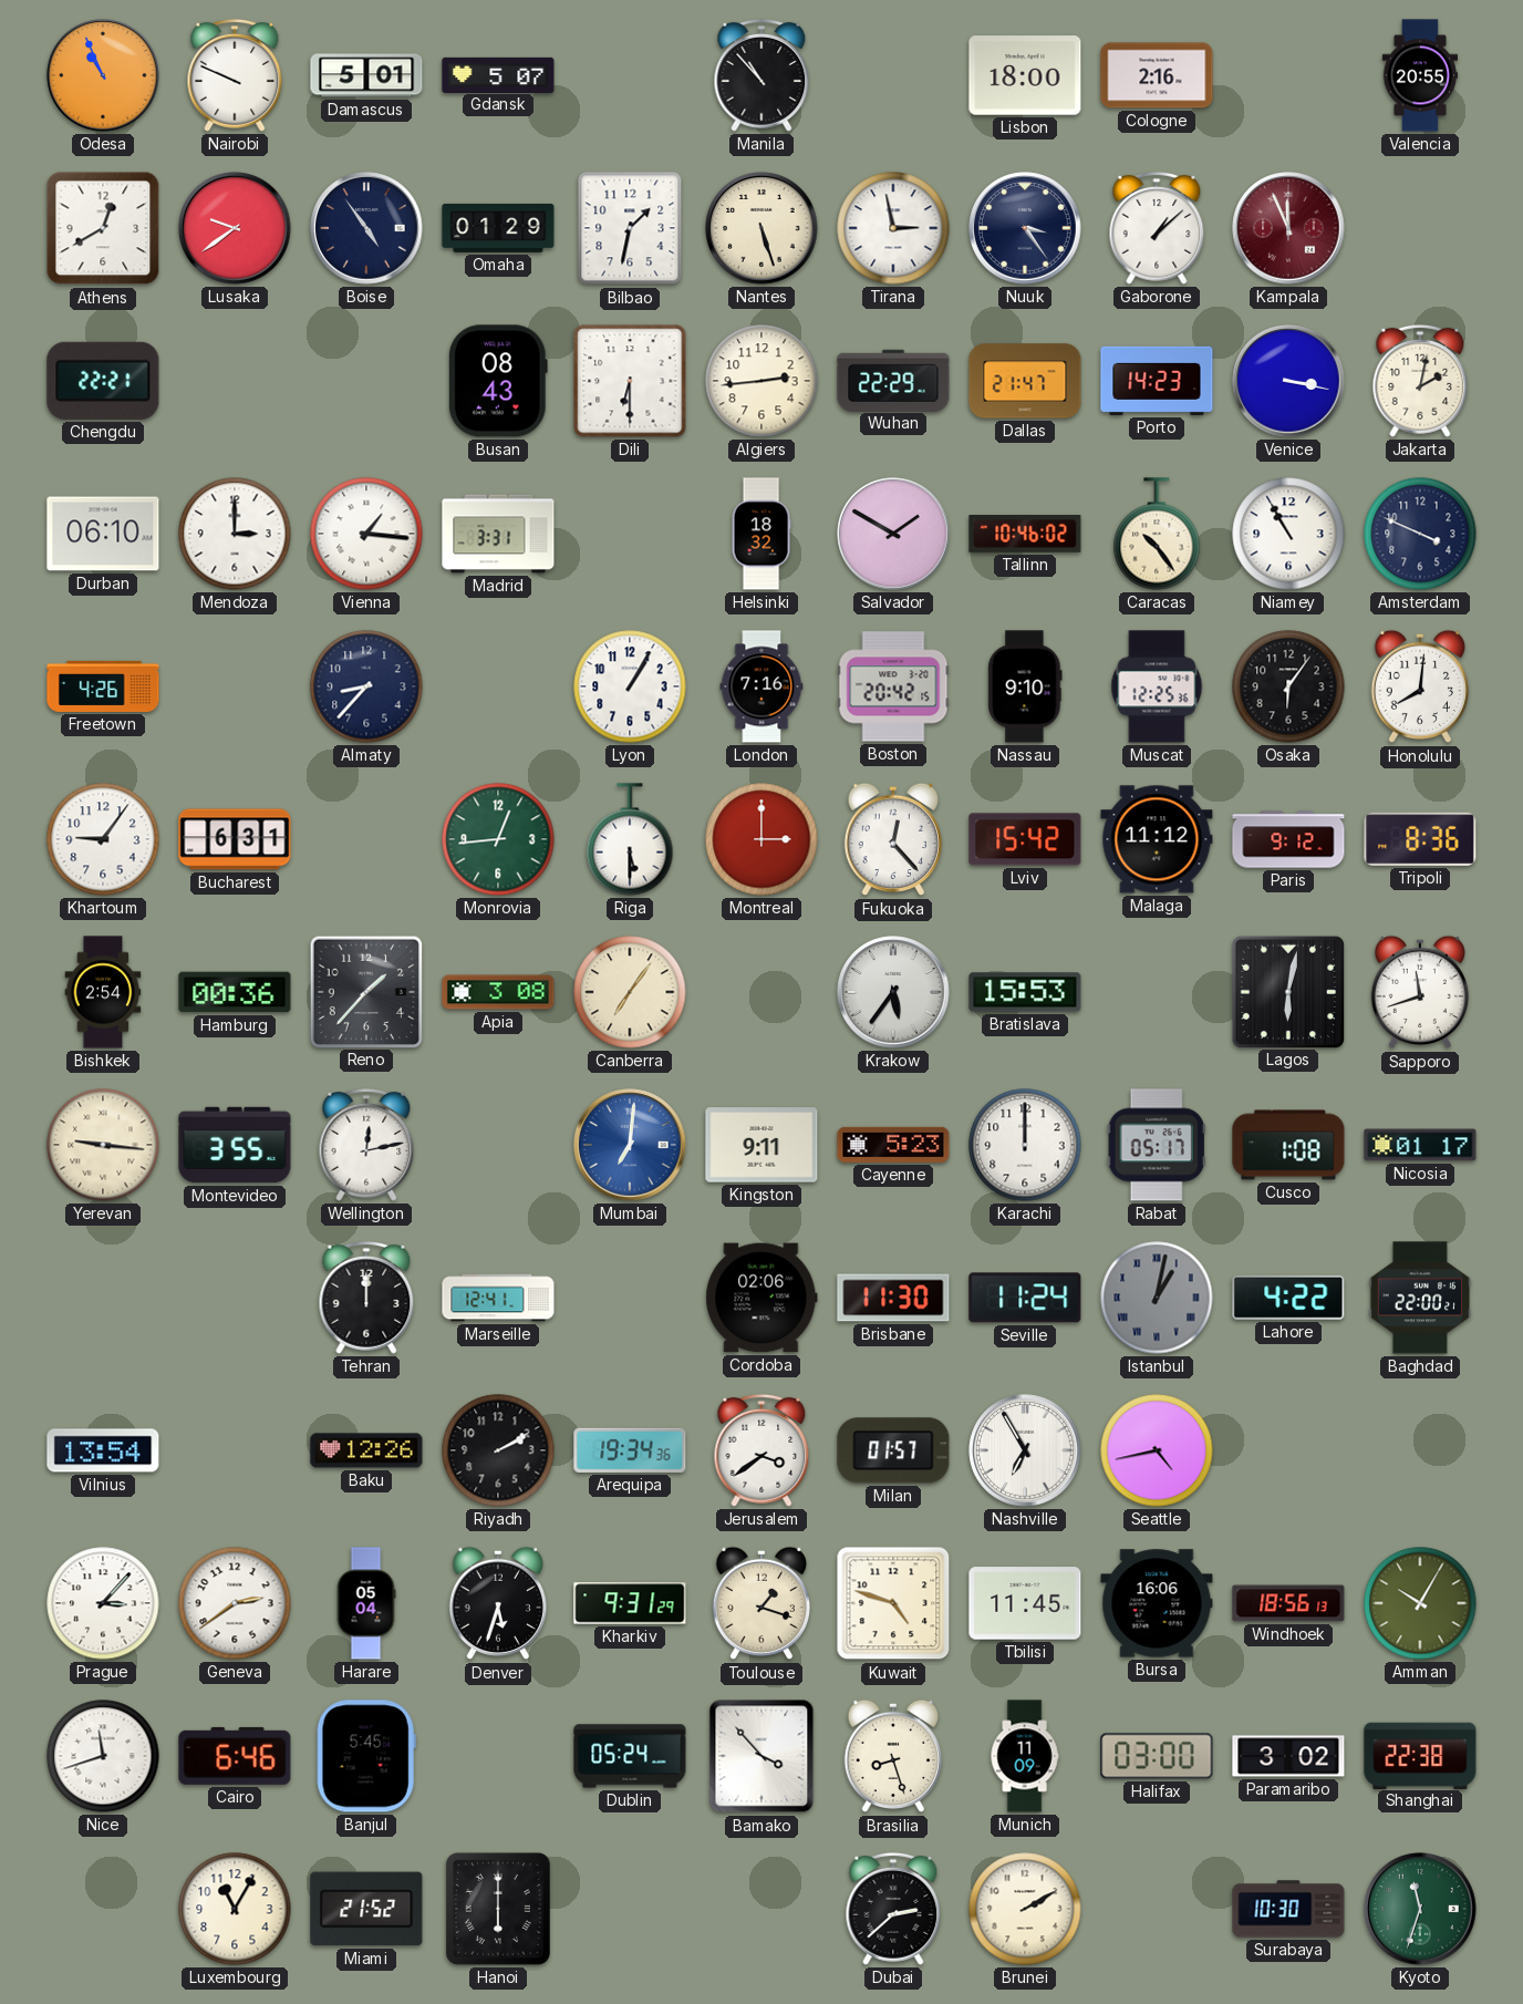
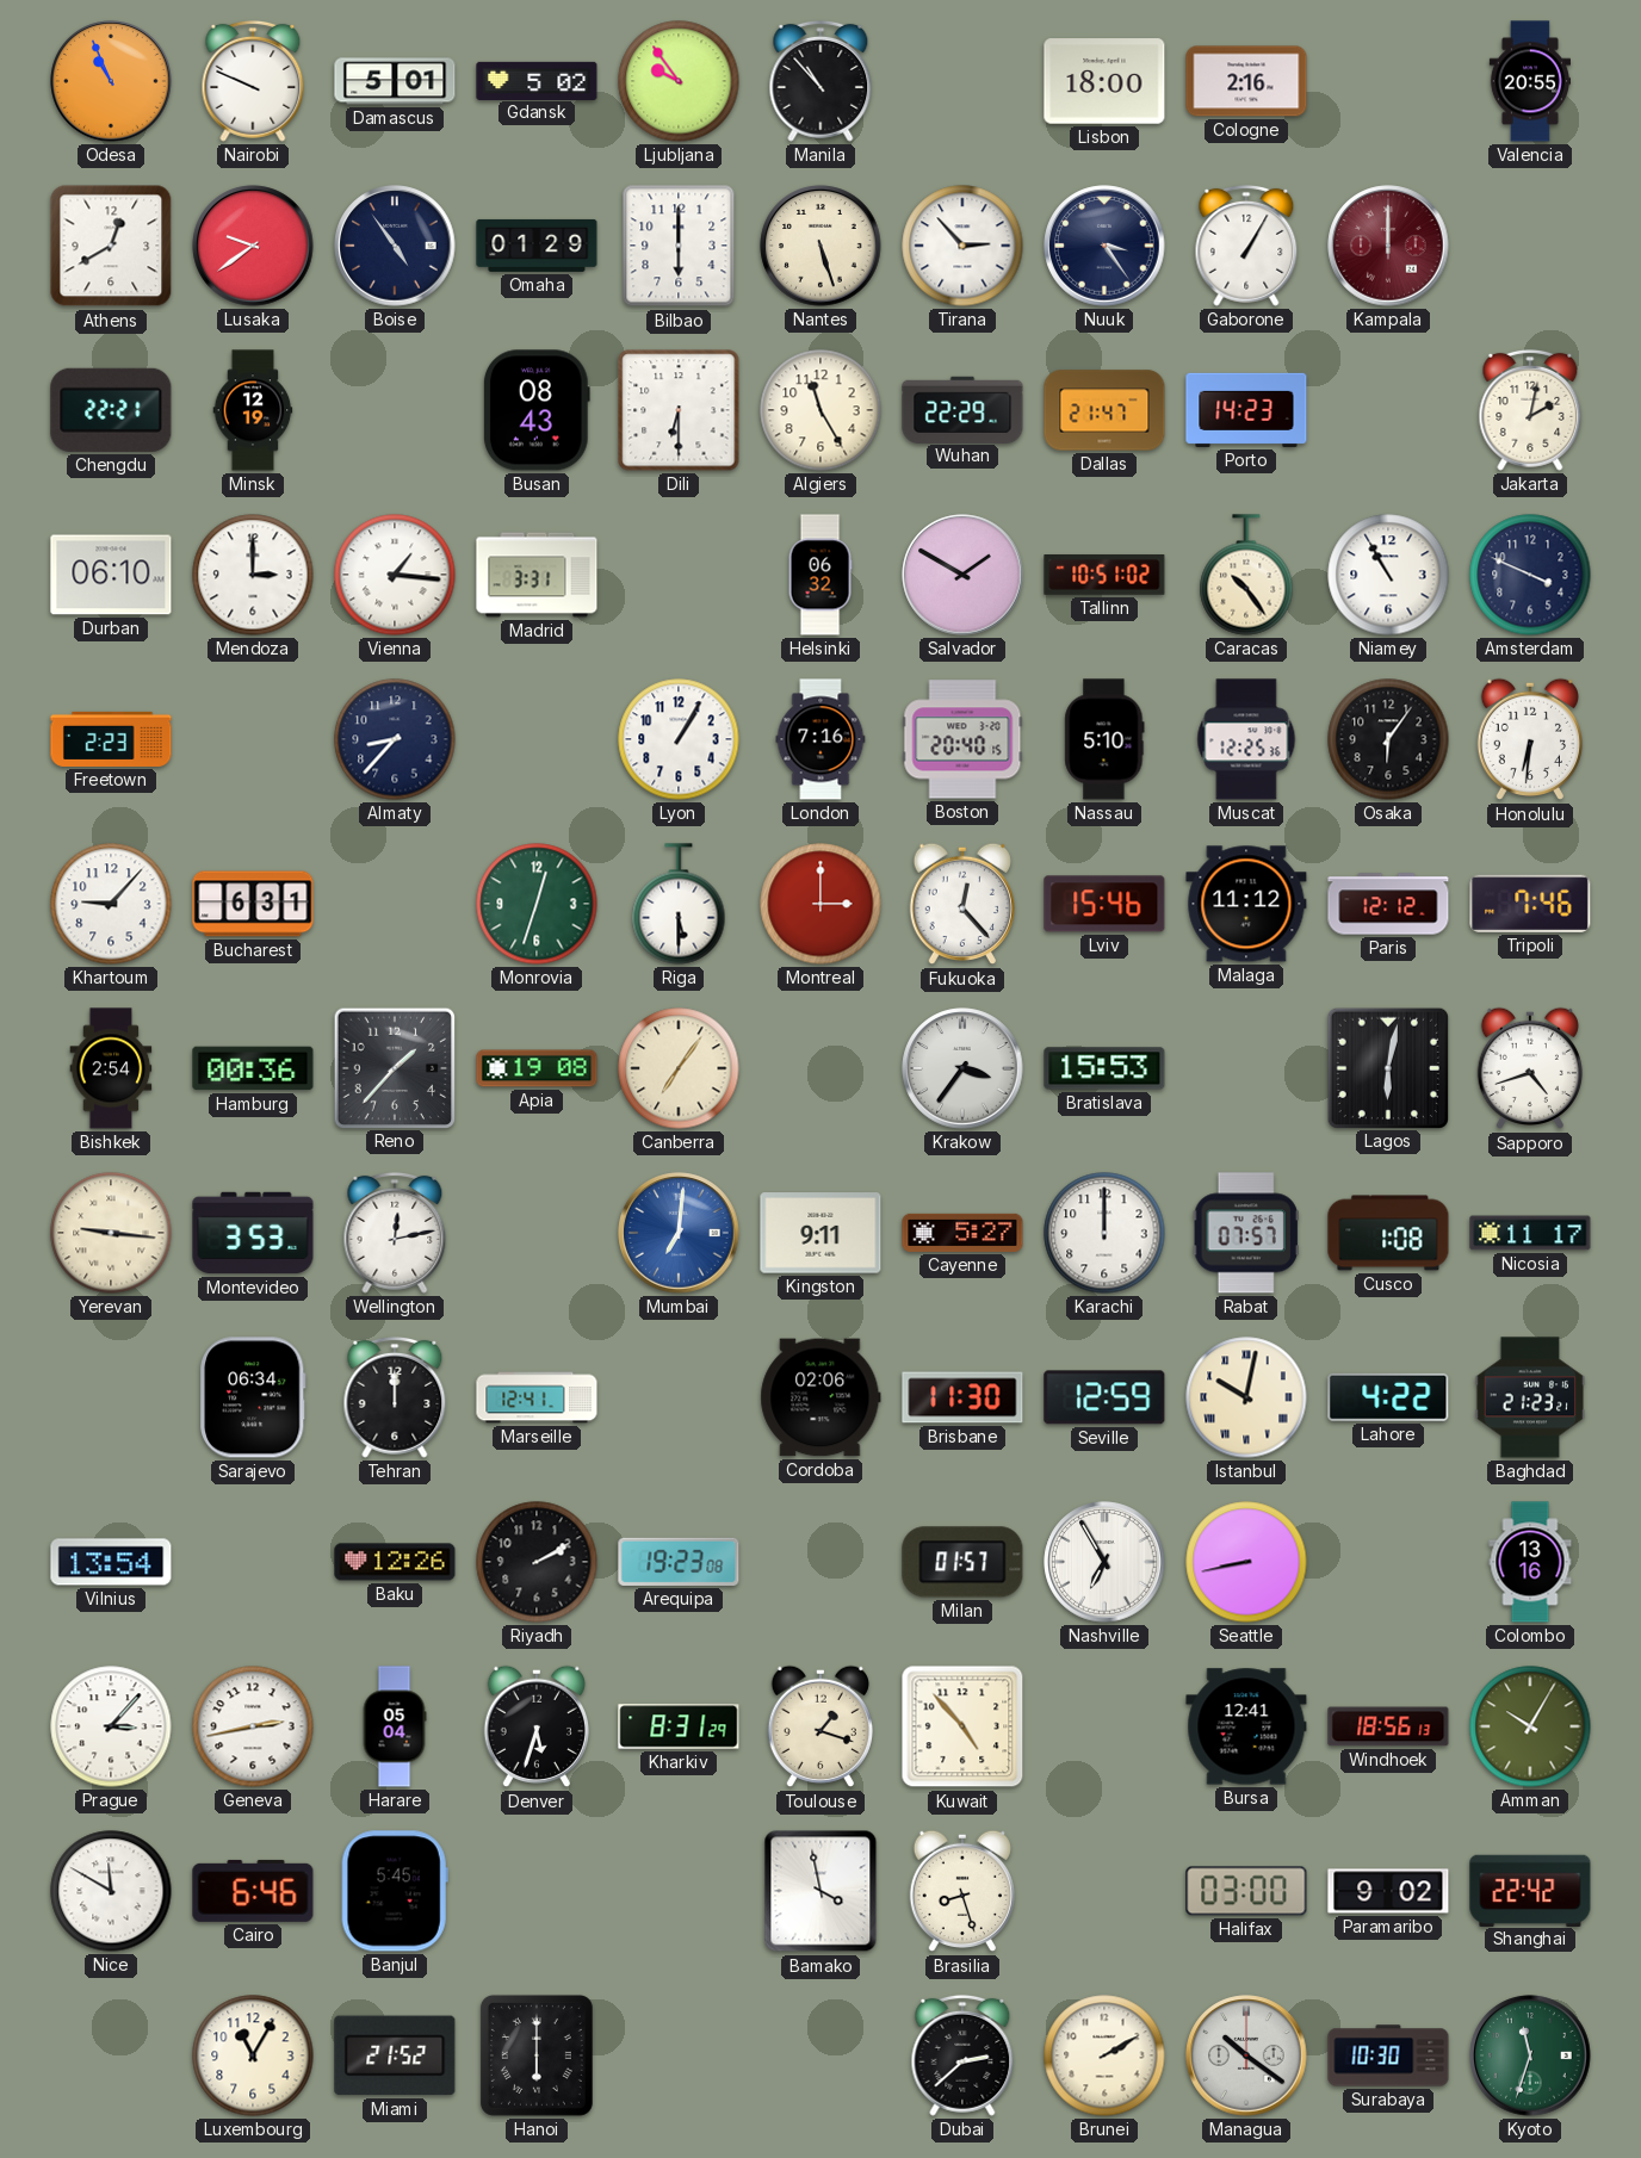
Gdansk: 5:07 -> 5:02 (537, 80)
Ljubljana: none -> 9:54 (679, 81)
Bilbao: 1:32 -> 6:00 (679, 246)
Tirana: 2:58 -> 2:53 (962, 246)
Gaborone: 1:08 -> 1:05 (1246, 246)
Kampala: 11:56 -> 12:00 (1388, 246)
Minsk: none -> 12:19 (253, 410)
Algiers: 2:44 -> 11:25 (820, 410)
Venice: 3:17 -> none (1288, 381)
Helsinki: 18:32 -> 06:32 (820, 575)
Tallinn: 10:46 -> 10:51 (1104, 576)
Freetown: 4:26 -> 2:23 (111, 739)
Boston: 20:42 -> 20:40 (962, 739)
Nassau: 9:10 -> 5:10 (1104, 739)
Honolulu: 8:01 -> 6:31 (1529, 739)
Khartoum: 9:06 -> 9:07 (111, 904)
Monrovia: 12:44 -> 12:33 (537, 904)
Lviv: 15:42 -> 15:46 (1104, 904)
Paris: 9:12 -> 12:12 (1388, 904)
Tripoli: 8:36 -> 7:46 (1530, 904)
Apia: 3:08 -> 19:08 (537, 1068)
Krakow: 5:36 -> 3:36 (962, 1068)
Sapporo: 11:42 -> 4:42 (1529, 1068)
Montevideo: 3:55 -> 3:53 (253, 1233)
Cayenne: 5:23 -> 5:27 (962, 1233)
Rabat: 05:17 -> 07:57 (1246, 1233)
Nicosia: 01:17 -> 11:17 (1530, 1233)
Sarajevo: none -> 06:34 (253, 1397)
Seville: 11:24 -> 12:59 (1104, 1397)
Istanbul: 1:02 -> 10:02 (1246, 1397)
Istanbul dial: grey -> cream (1246, 1397)
Baghdad: 22:00 -> 21:23 (1529, 1397)
Arequipa: 19:34 -> 19:23 (679, 1562)
Jerusalem: 3:39 -> none (761, 1450)
Seattle: 4:43 -> 8:43 (1246, 1562)
Colombo: none -> 13:16 (1530, 1562)
Geneva: 2:39 -> 2:43 (253, 1726)
Kharkiv: 9:31 -> 8:31 (679, 1726)
Kuwait: 4:48 -> 4:53 (962, 1726)
Tbilisi: 11:45 -> none (1025, 1603)
Bursa: 16:06 -> 12:41 (1246, 1726)
Nice: 11:42 -> 11:50 (111, 1891)
Dublin: 05:24 -> none (630, 1756)
Bamako: 3:53 -> 3:58 (820, 1891)
Munich: 11:09 -> none (1025, 1756)
Paramaribo: 3:02 -> 9:02 (1388, 1891)
Shanghai: 22:38 -> 22:42 (1530, 1890)
Managua: none -> 10:21 (1246, 2055)
